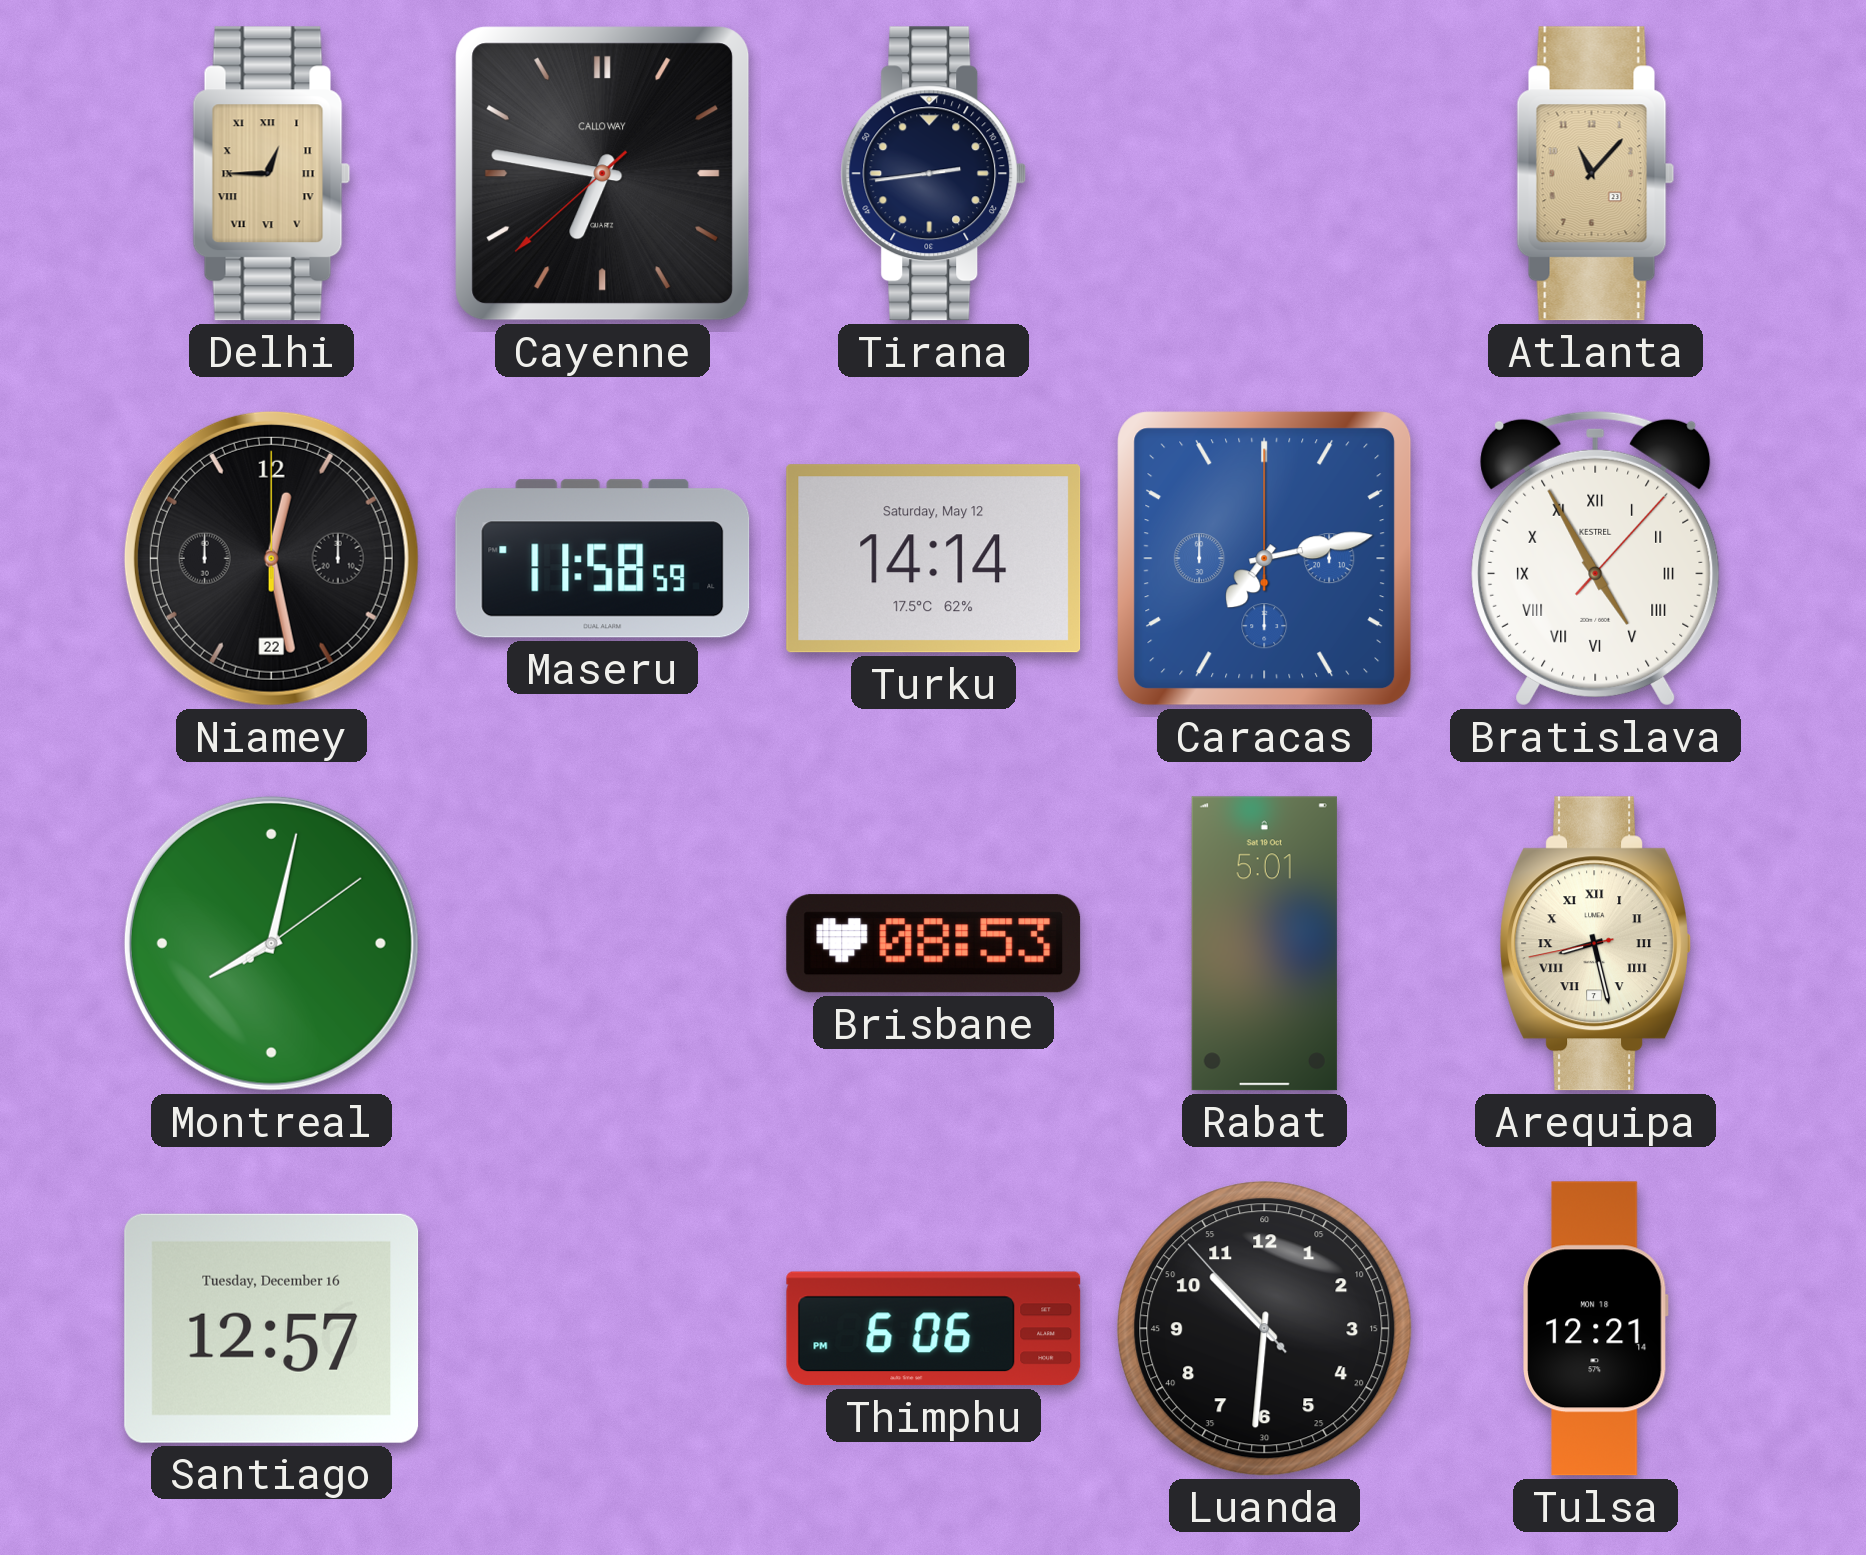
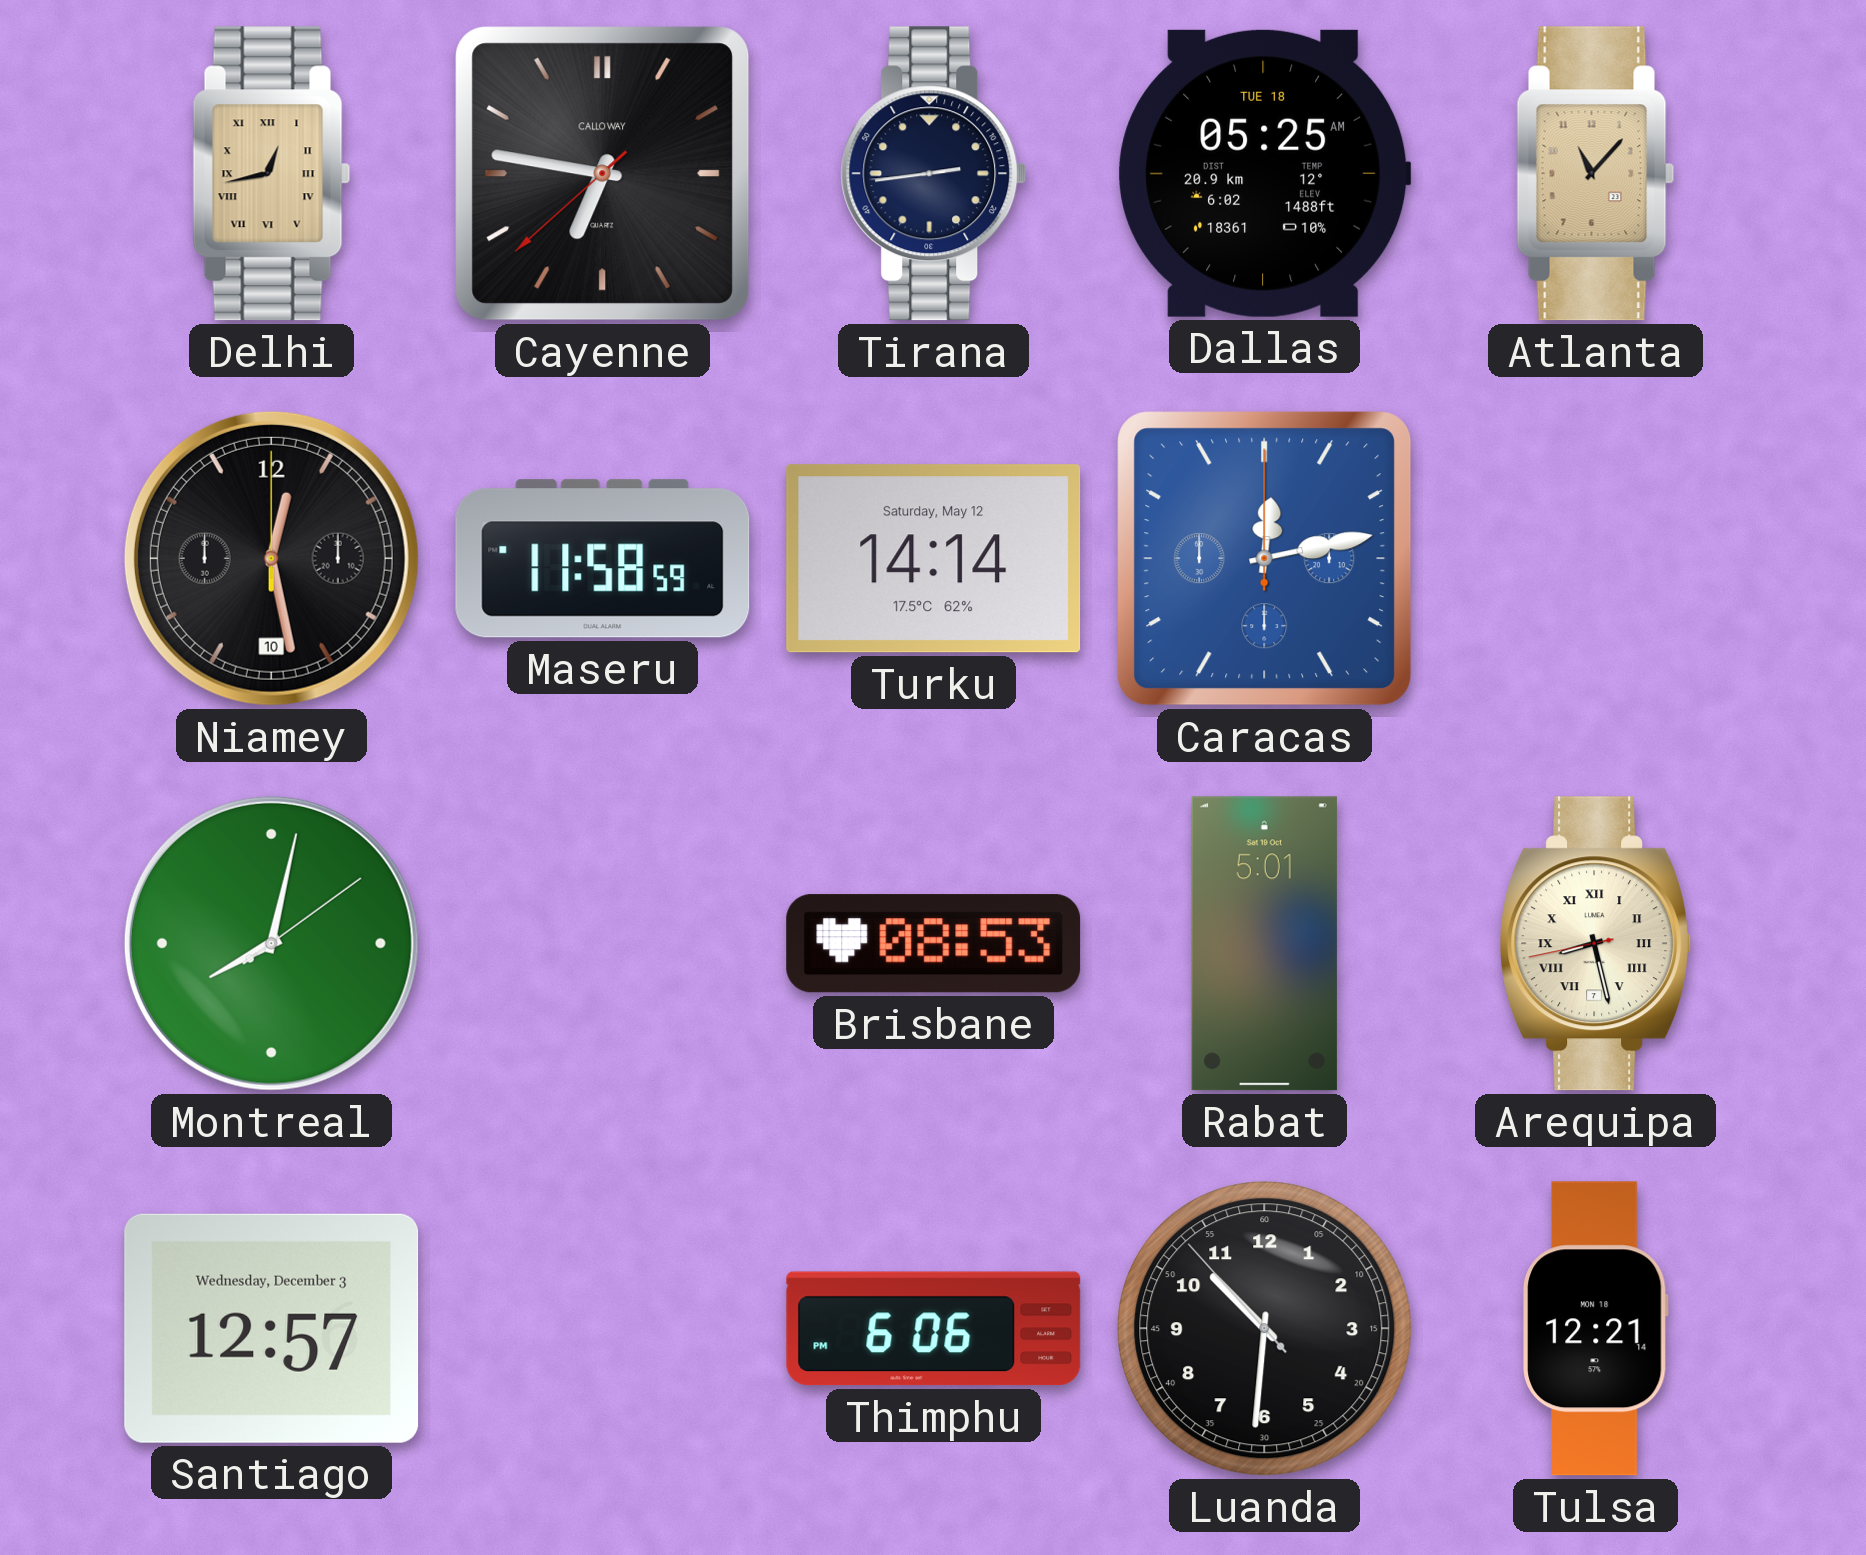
Delhi: 12:45 -> 12:43 (272, 174)
Dallas: none -> 05:25 (1265, 173)
Niamey date: 22 -> 10 (271, 558)
Caracas: 7:13 -> 12:13 (1265, 559)
Bratislava: 4:55 -> none (1596, 558)
Santiago date: Tuesday, December 16 -> Wednesday, December 3 (272, 1328)
